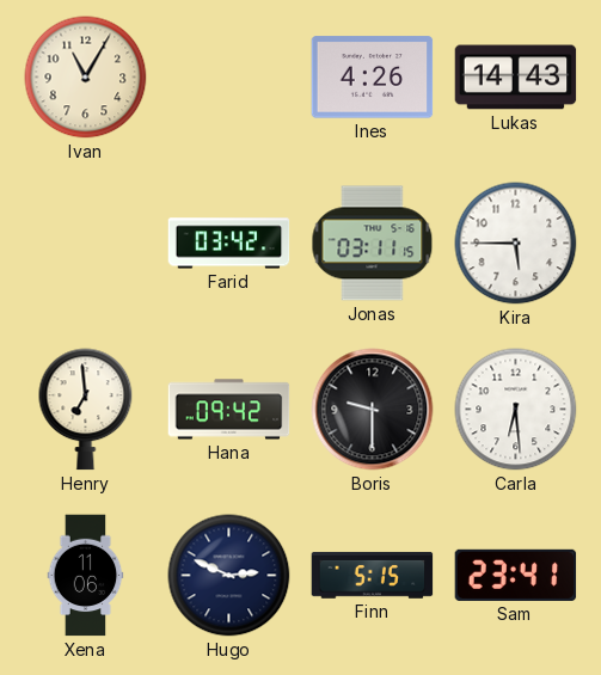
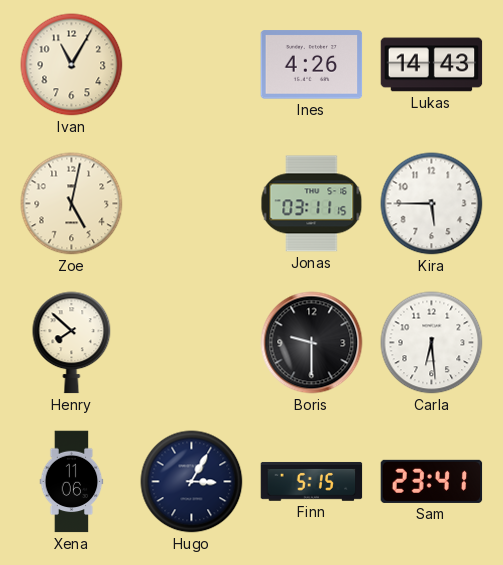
Zoe: none -> 5:02 (72, 204)
Farid: 03:42 -> none (229, 244)
Henry: 6:59 -> 7:52 (72, 343)
Hana: 09:42 -> none (229, 410)
Hugo: 2:49 -> 3:05 (192, 482)
